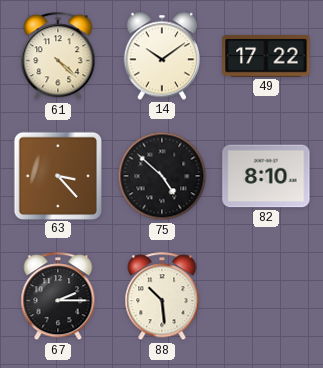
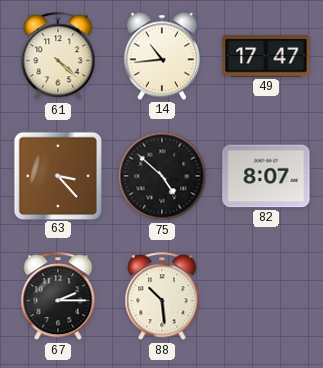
14: 10:09 -> 10:44 (162, 56)
49: 17:22 -> 17:47 (266, 57)
82: 8:10 -> 8:07 (266, 176)
